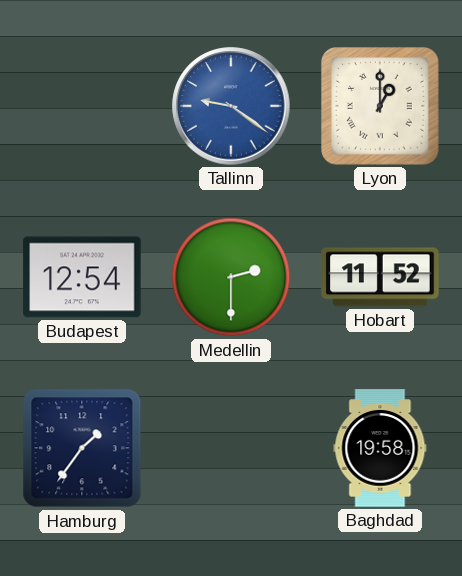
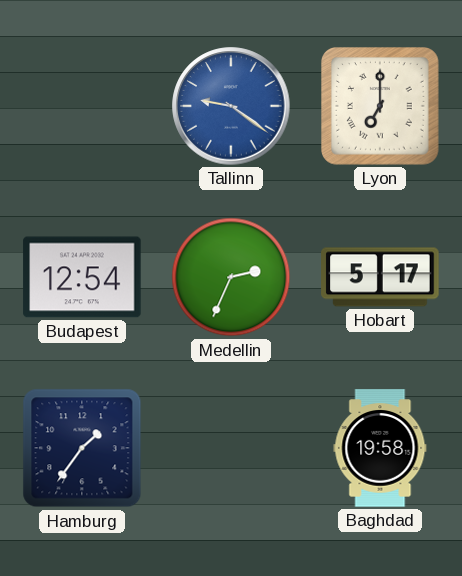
Lyon: 1:00 -> 7:00 (381, 107)
Medellin: 2:30 -> 2:34 (231, 277)
Hobart: 11:52 -> 5:17 (380, 277)
